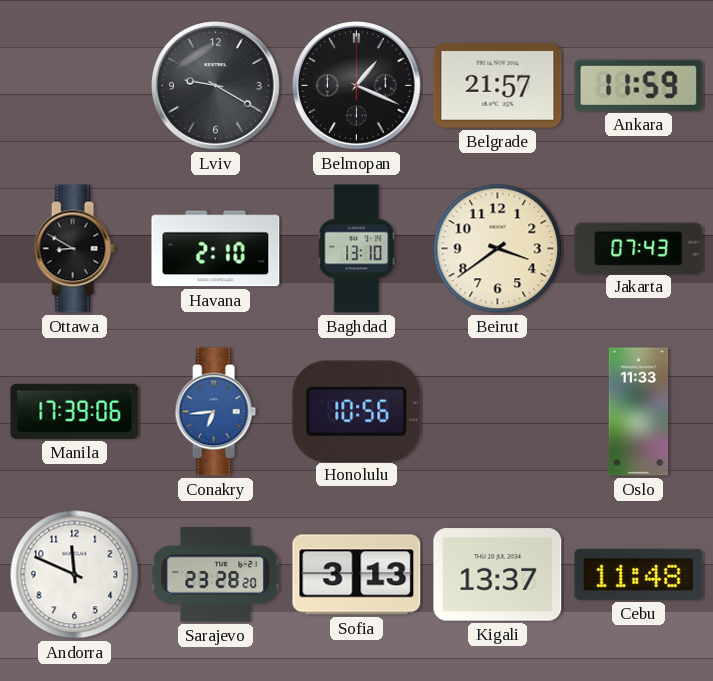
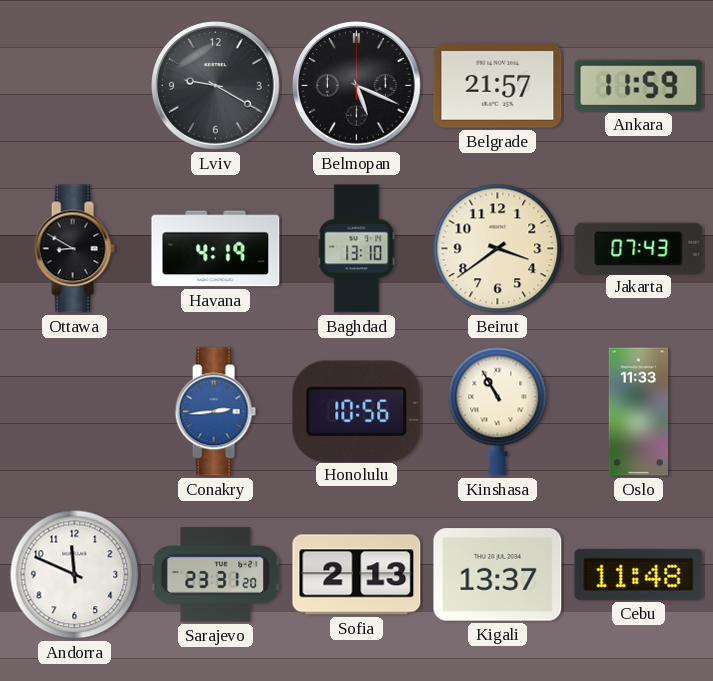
Belmopan: 1:19 -> 5:19 (357, 86)
Havana: 2:10 -> 4:19 (216, 249)
Manila: 17:39 -> none (75, 411)
Conakry: 6:44 -> 2:44 (215, 412)
Kinshasa: none -> 10:55 (498, 411)
Sarajevo: 23:28 -> 23:31 (216, 575)
Sofia: 3:13 -> 2:13 (357, 575)
